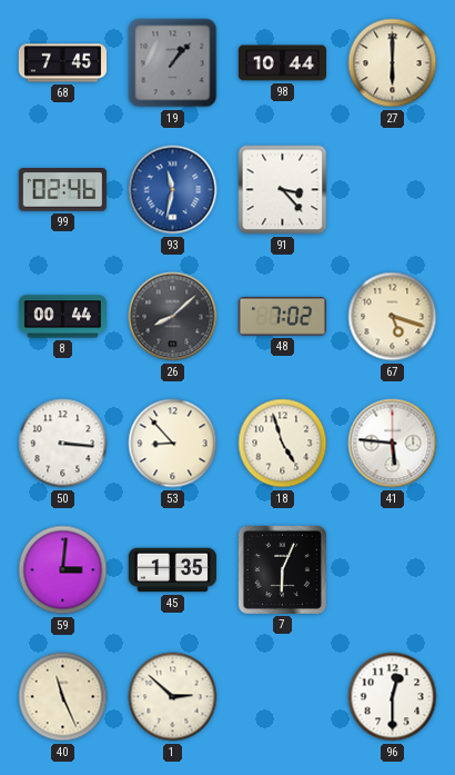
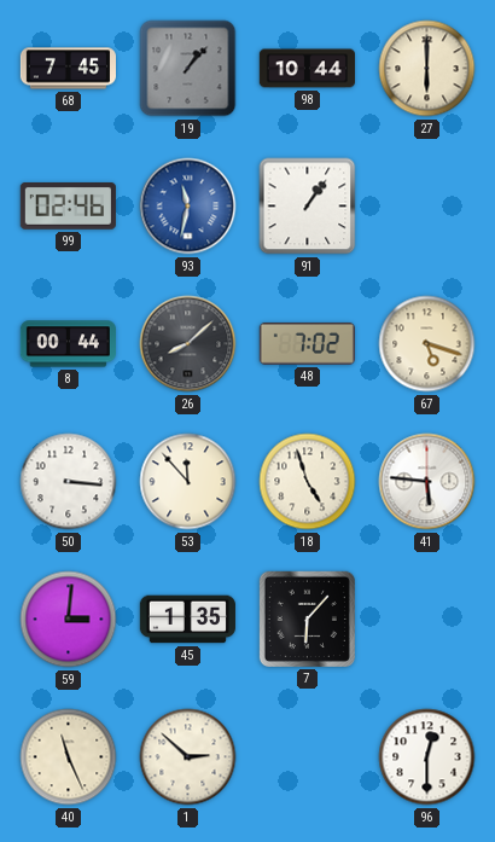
91: 3:23 -> 1:06 (308, 207)
53: 8:53 -> 11:53 (188, 482)
7: 6:04 -> 6:07 (307, 619)
